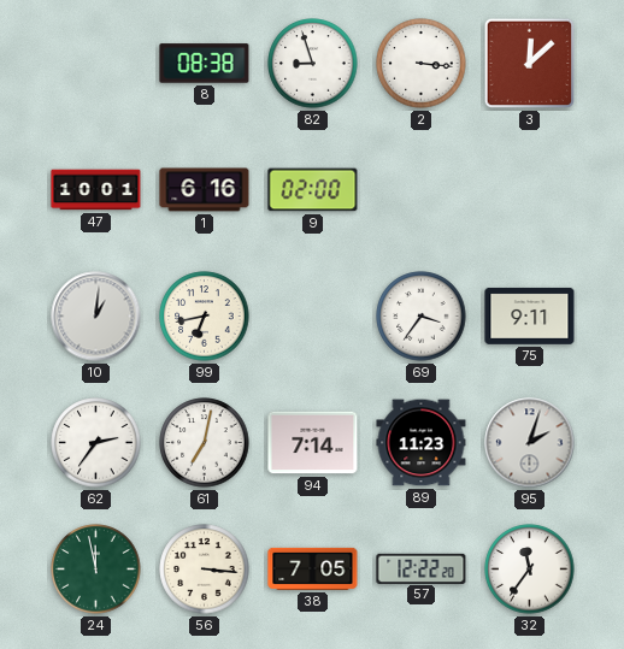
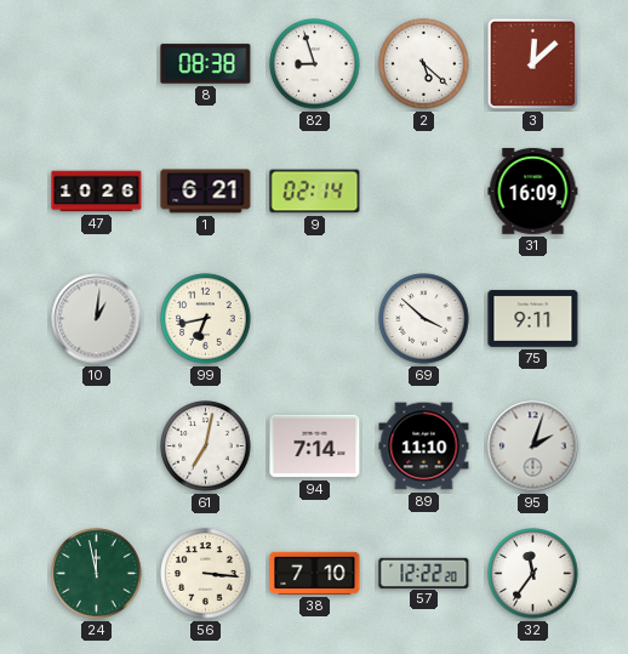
2: 3:16 -> 5:22 (424, 64)
47: 10:01 -> 10:26 (97, 192)
1: 6:16 -> 6:21 (206, 192)
9: 02:00 -> 02:14 (315, 192)
31: none -> 16:09 (533, 190)
69: 3:36 -> 3:52 (424, 319)
62: 2:36 -> none (96, 443)
89: 11:23 -> 11:10 (424, 447)
38: 7:05 -> 7:10 (315, 573)
